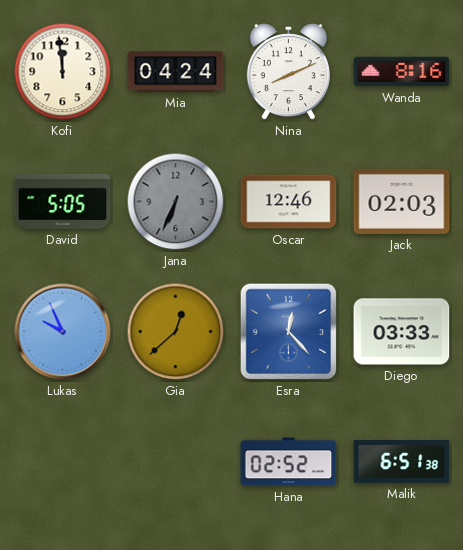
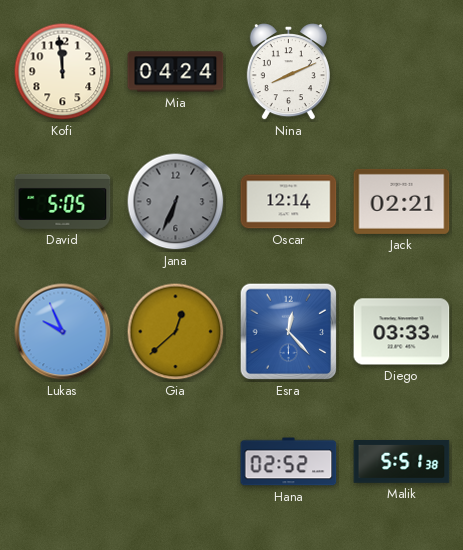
Wanda: 8:16 -> none (402, 72)
Oscar: 12:46 -> 12:14 (289, 202)
Jack: 02:03 -> 02:21 (402, 201)
Malik: 6:51 -> 5:51 (402, 462)
